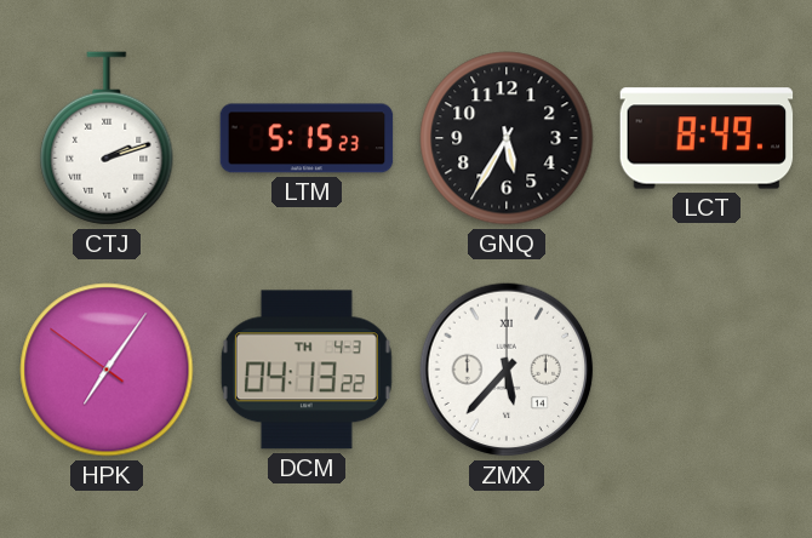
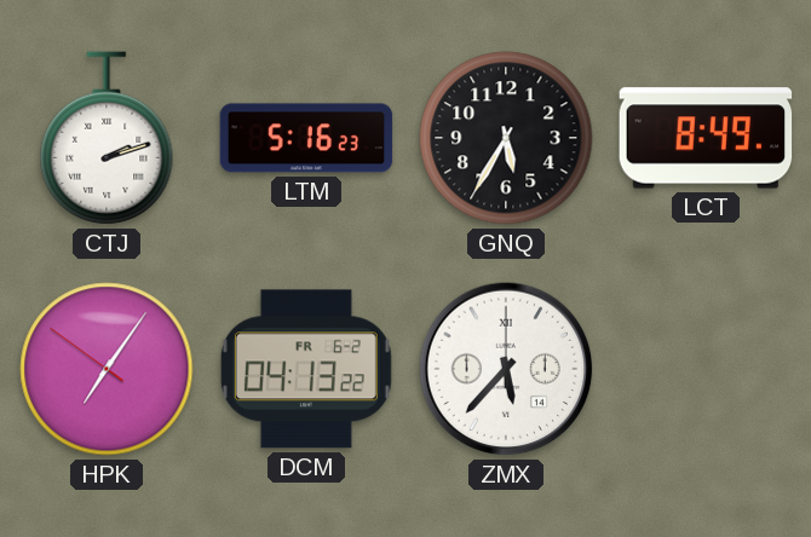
LTM: 5:15 -> 5:16 (306, 138)
DCM date: TH 4-3 -> FR 6-2 (306, 369)
